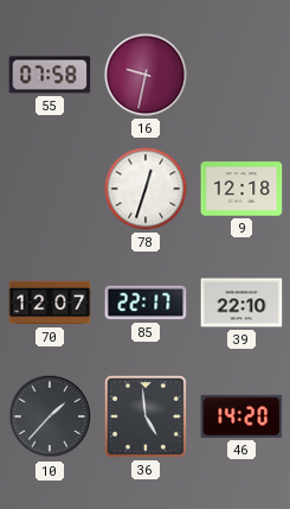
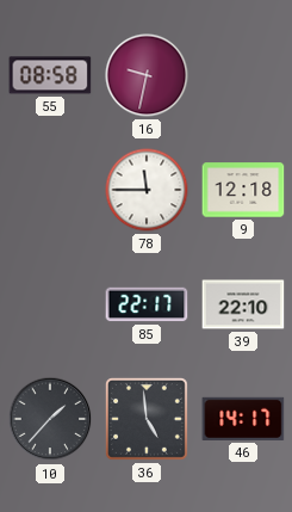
55: 07:58 -> 08:58 (50, 75)
78: 12:33 -> 11:45 (147, 190)
70: 12:07 -> none (50, 303)
46: 14:20 -> 14:17 (243, 419)
